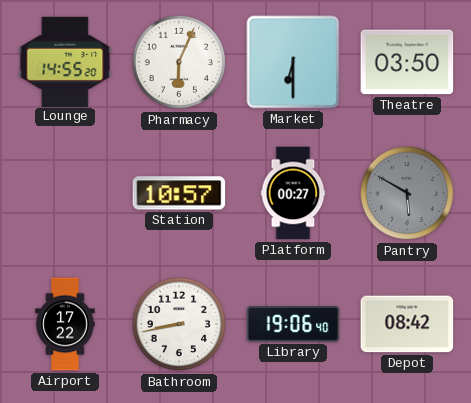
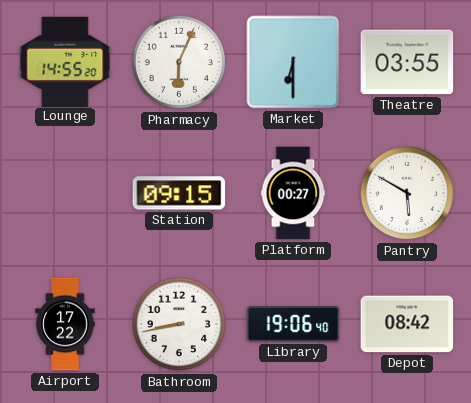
Theatre: 03:50 -> 03:55 (407, 62)
Station: 10:57 -> 09:15 (179, 193)
Pantry dial: grey -> white (407, 193)
